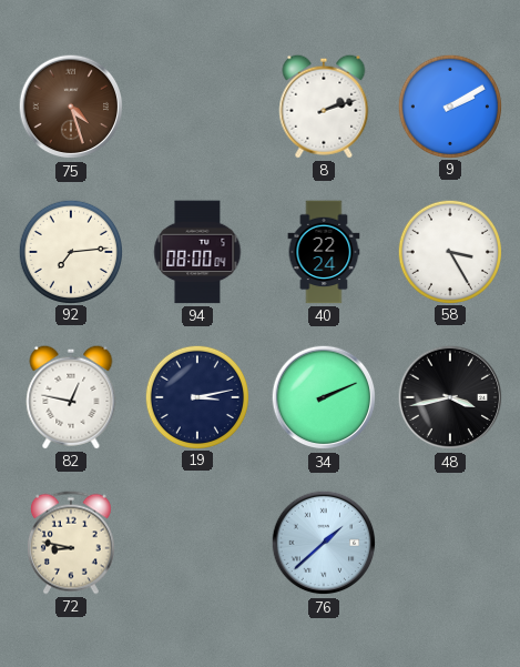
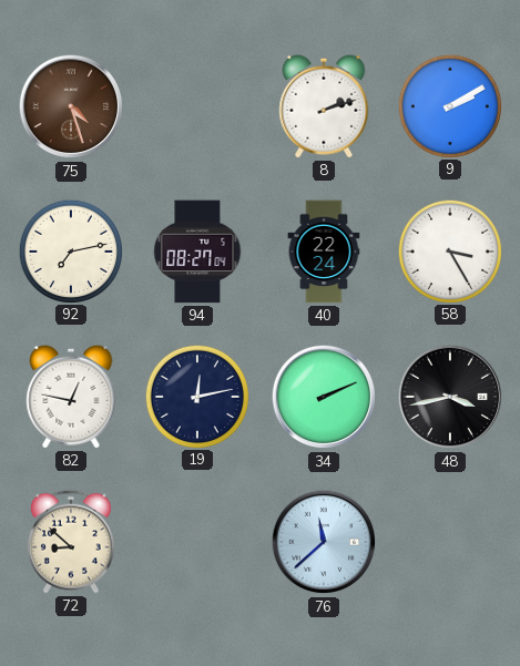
92: 7:14 -> 7:13 (70, 250)
94: 08:00 -> 08:27 (197, 252)
19: 3:13 -> 12:13 (196, 396)
72: 8:47 -> 8:52 (71, 542)
76: 1:38 -> 11:38 (324, 542)
